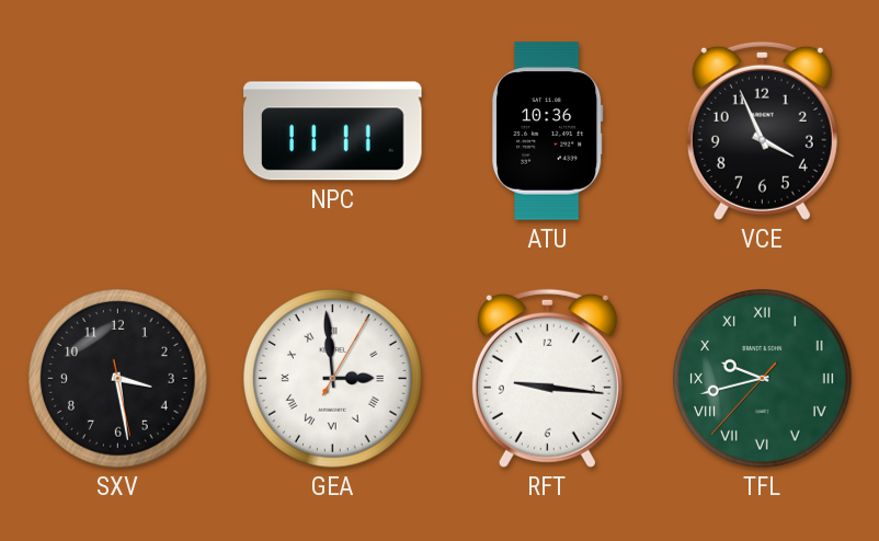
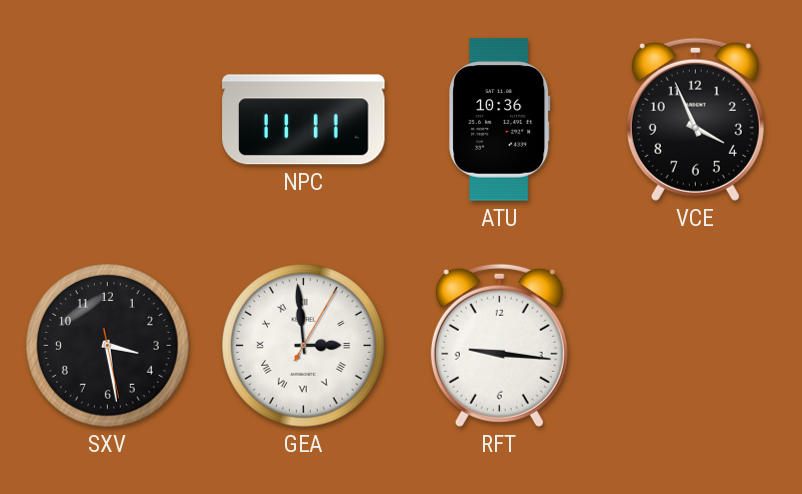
TFL: 9:42 -> none (763, 379)
